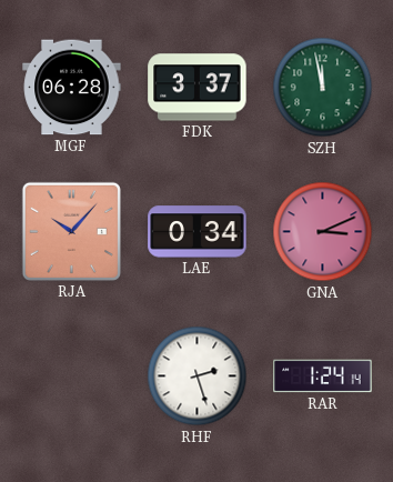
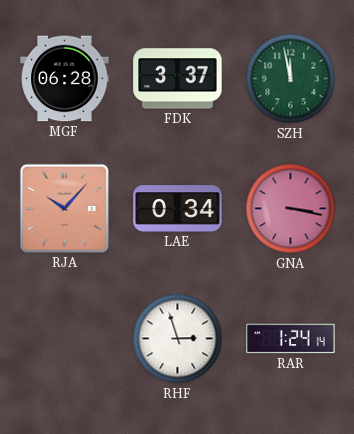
GNA: 3:11 -> 3:17 (291, 209)
RHF: 2:27 -> 2:57 (178, 339)
